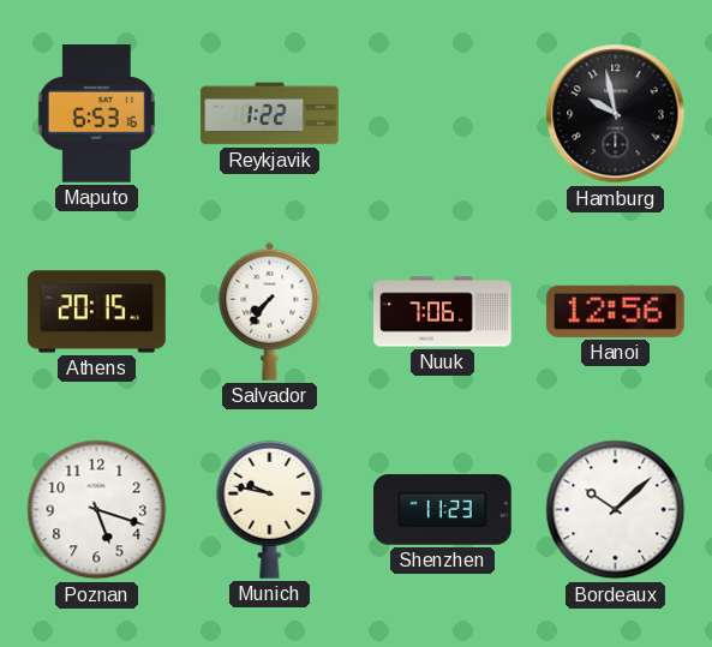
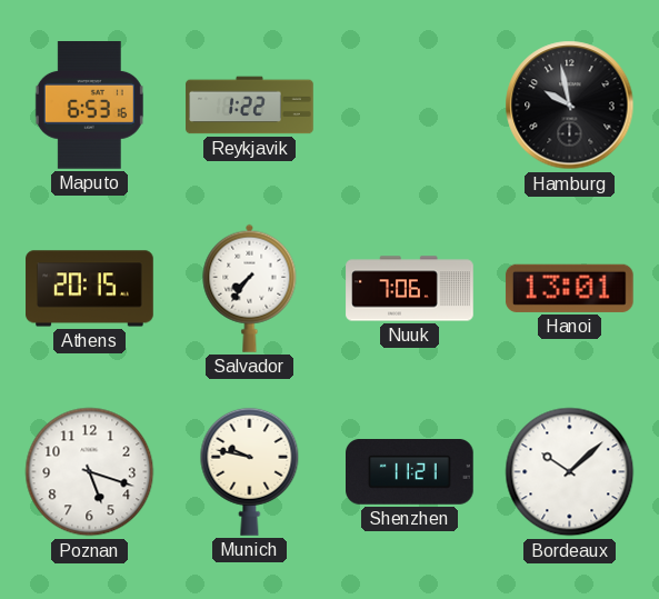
Hanoi: 12:56 -> 13:01 (569, 288)
Shenzhen: 11:23 -> 11:21 (410, 472)
